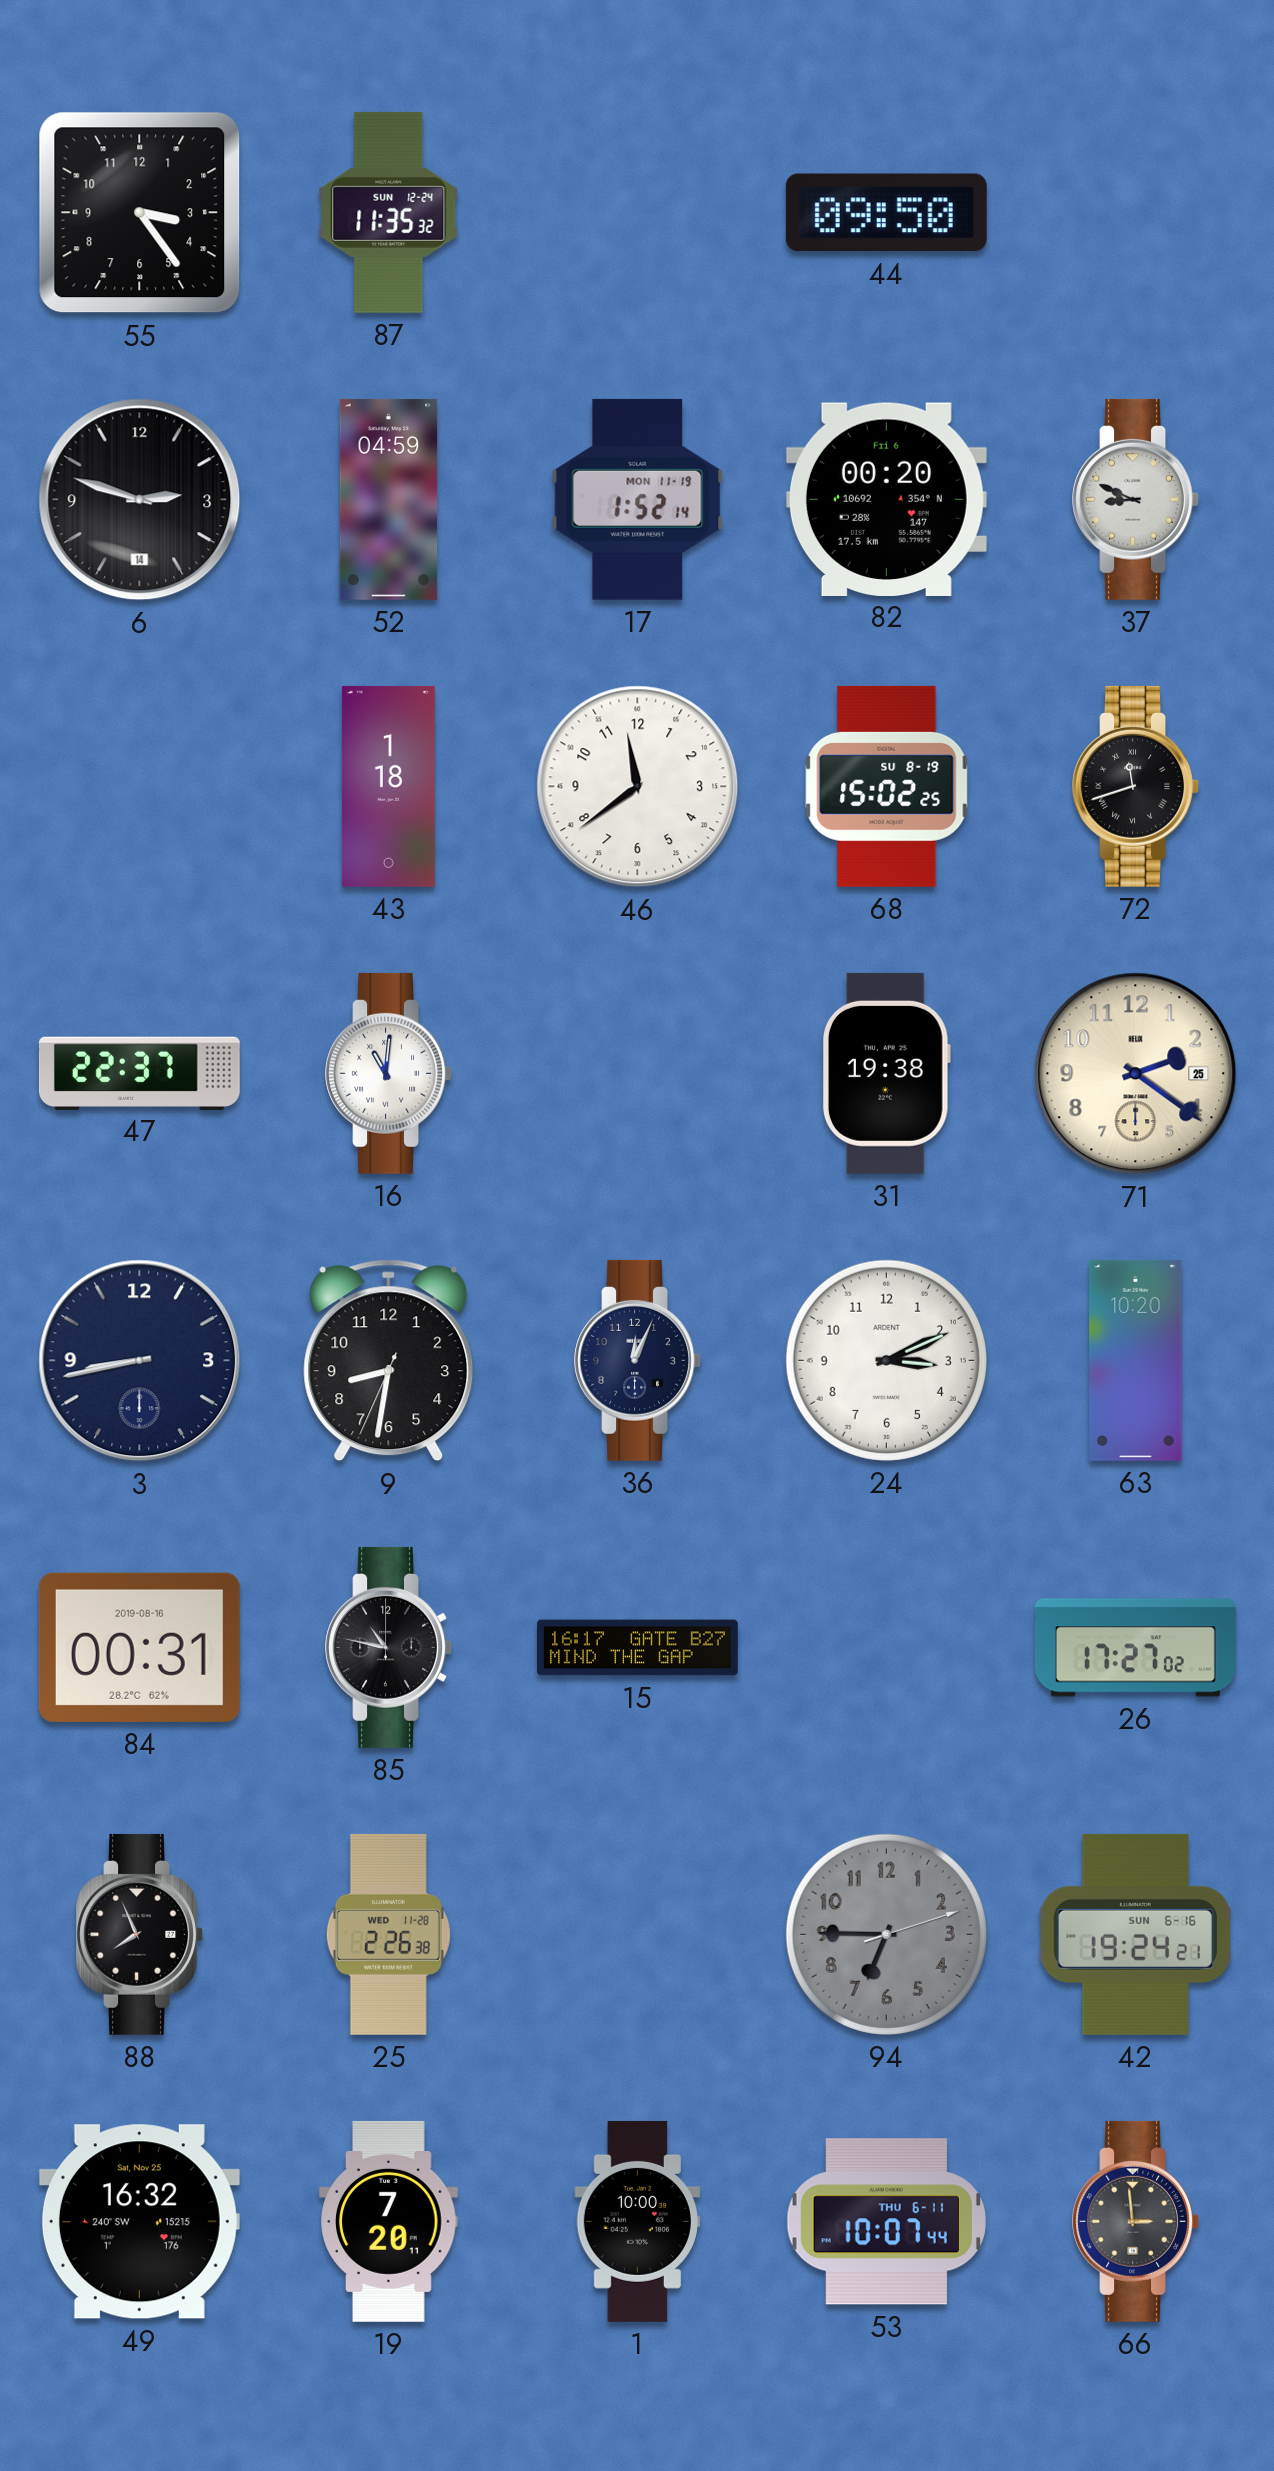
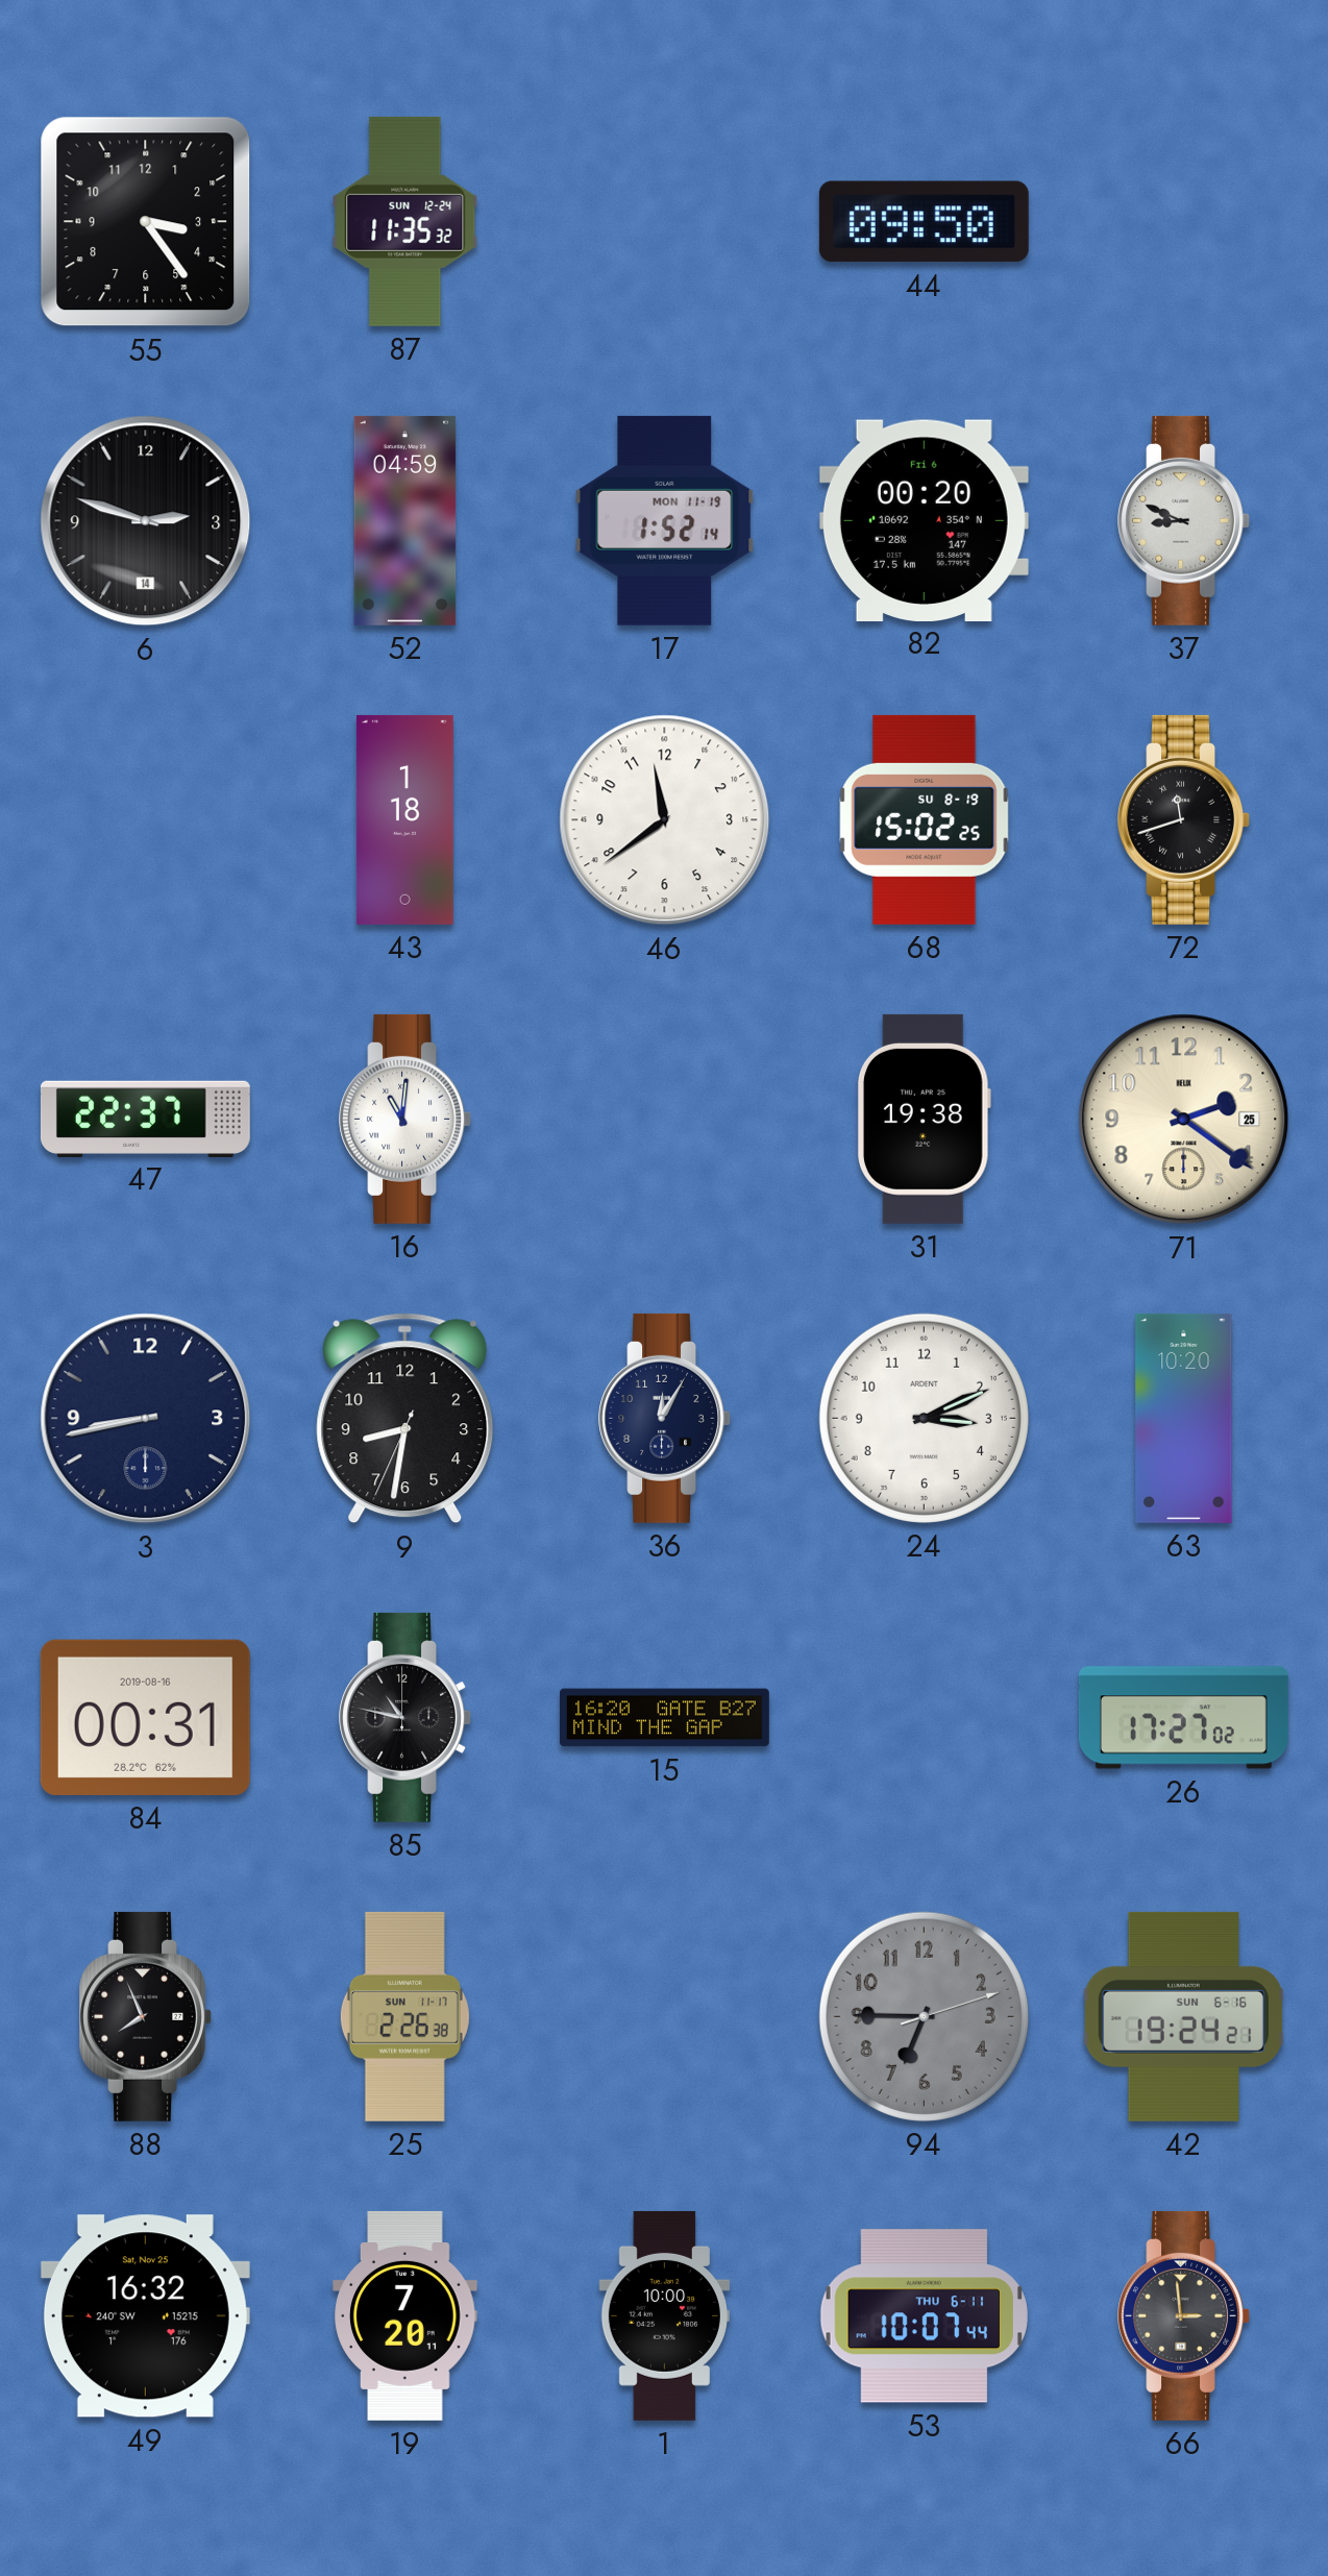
36: 12:04 -> 12:05 (664, 1418)
15: 16:17 -> 16:20 (664, 1718)
25 date: WED 11-28 -> SUN 11-17 (404, 2016)
